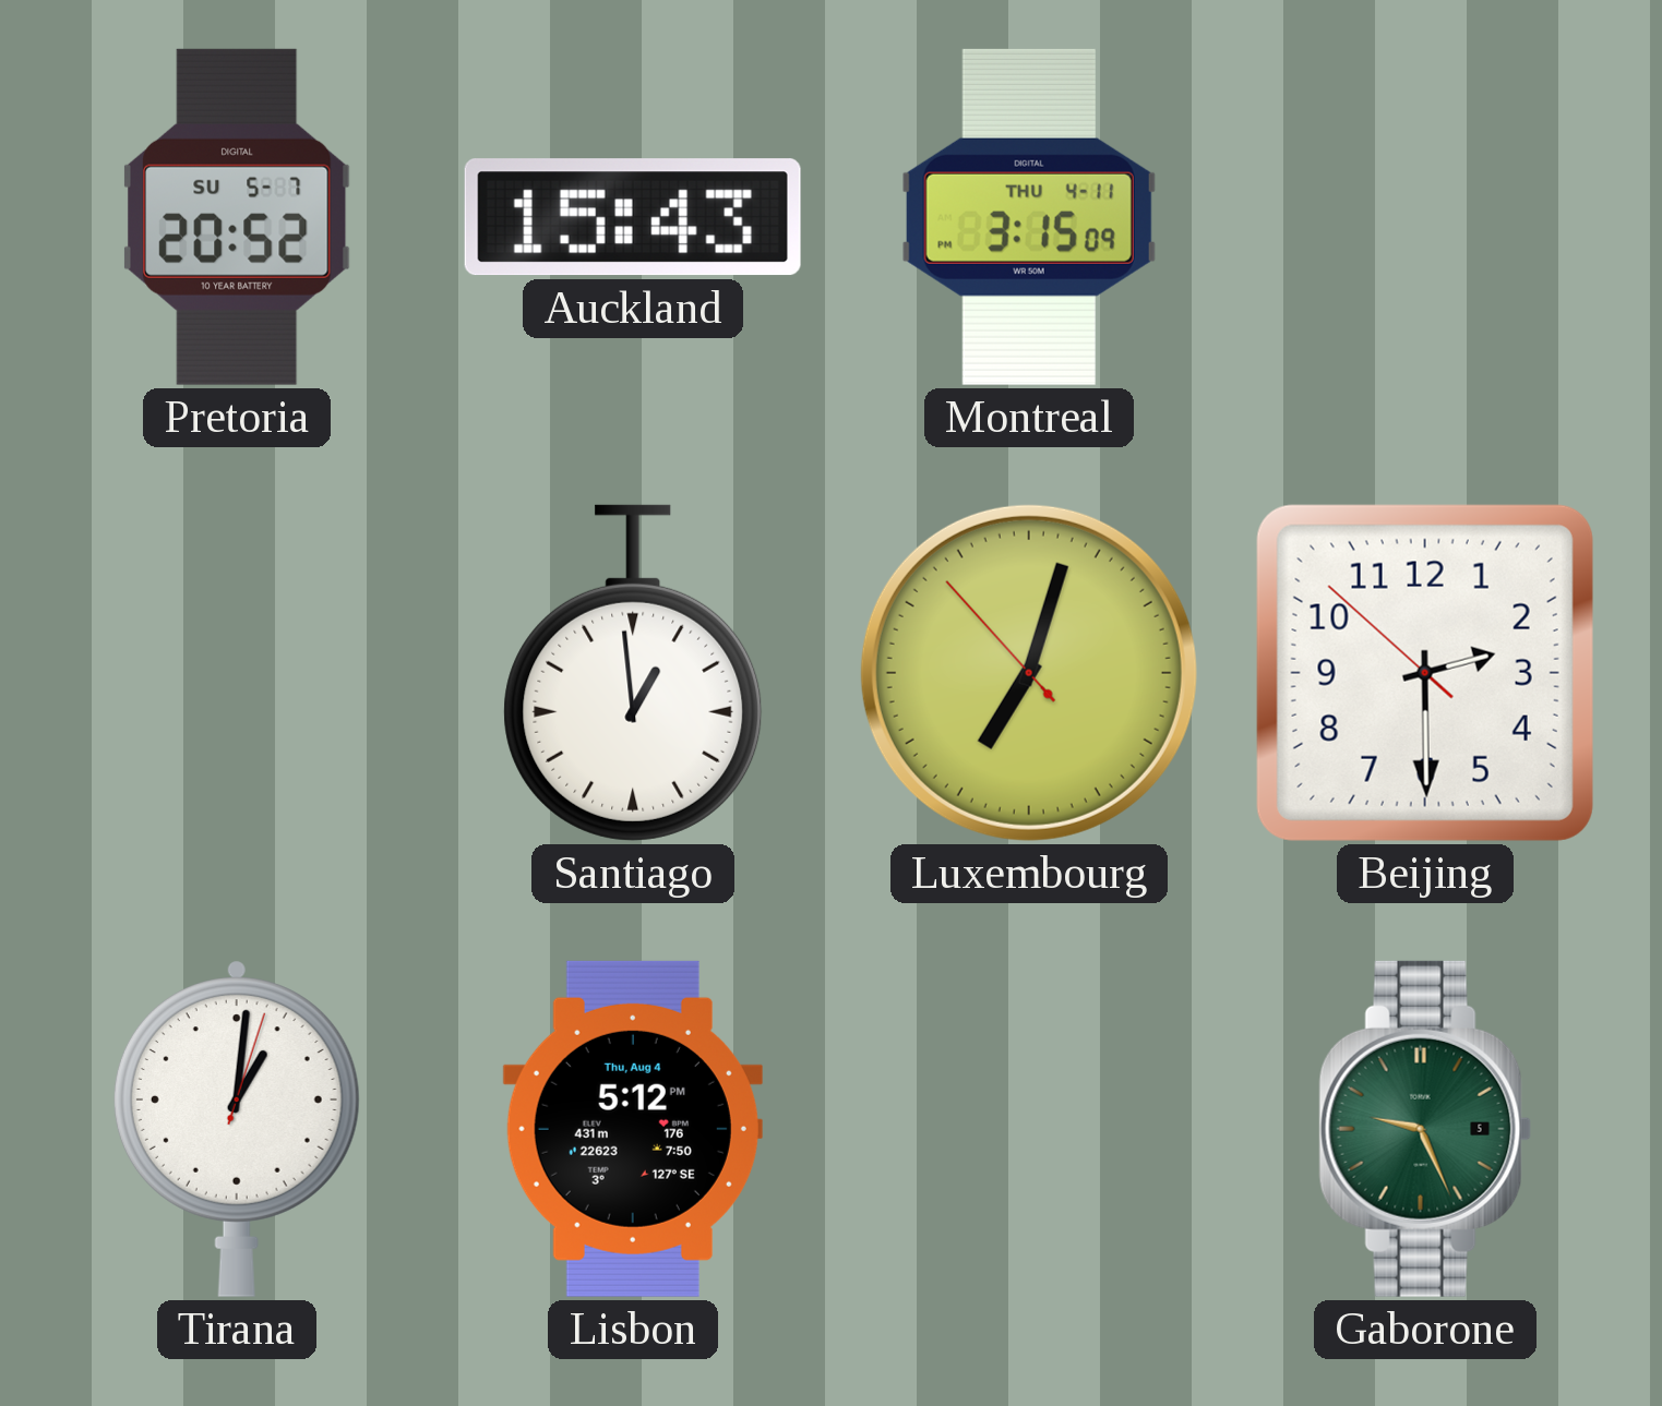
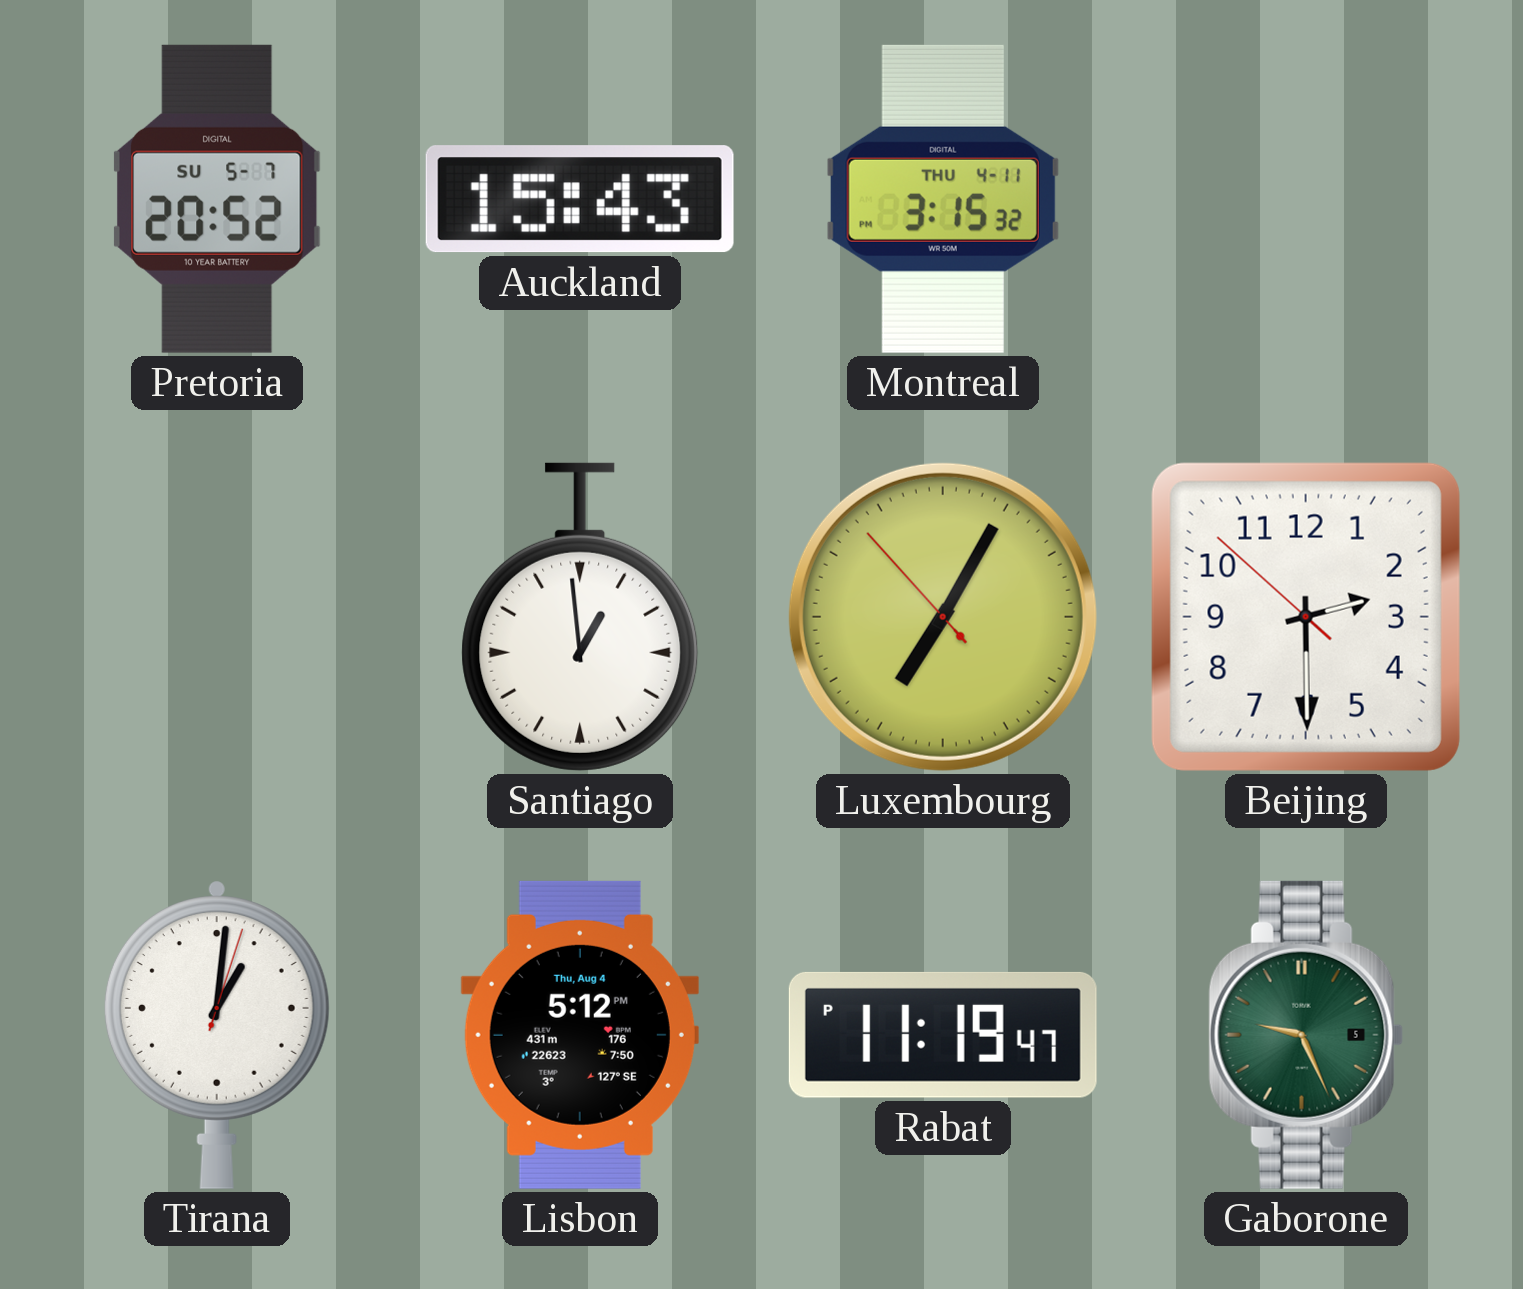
Montreal: 3:15:09 -> 3:15:32 (943, 199)
Luxembourg: 7:02 -> 7:04 (943, 617)
Rabat: none -> 11:19 (943, 1035)
